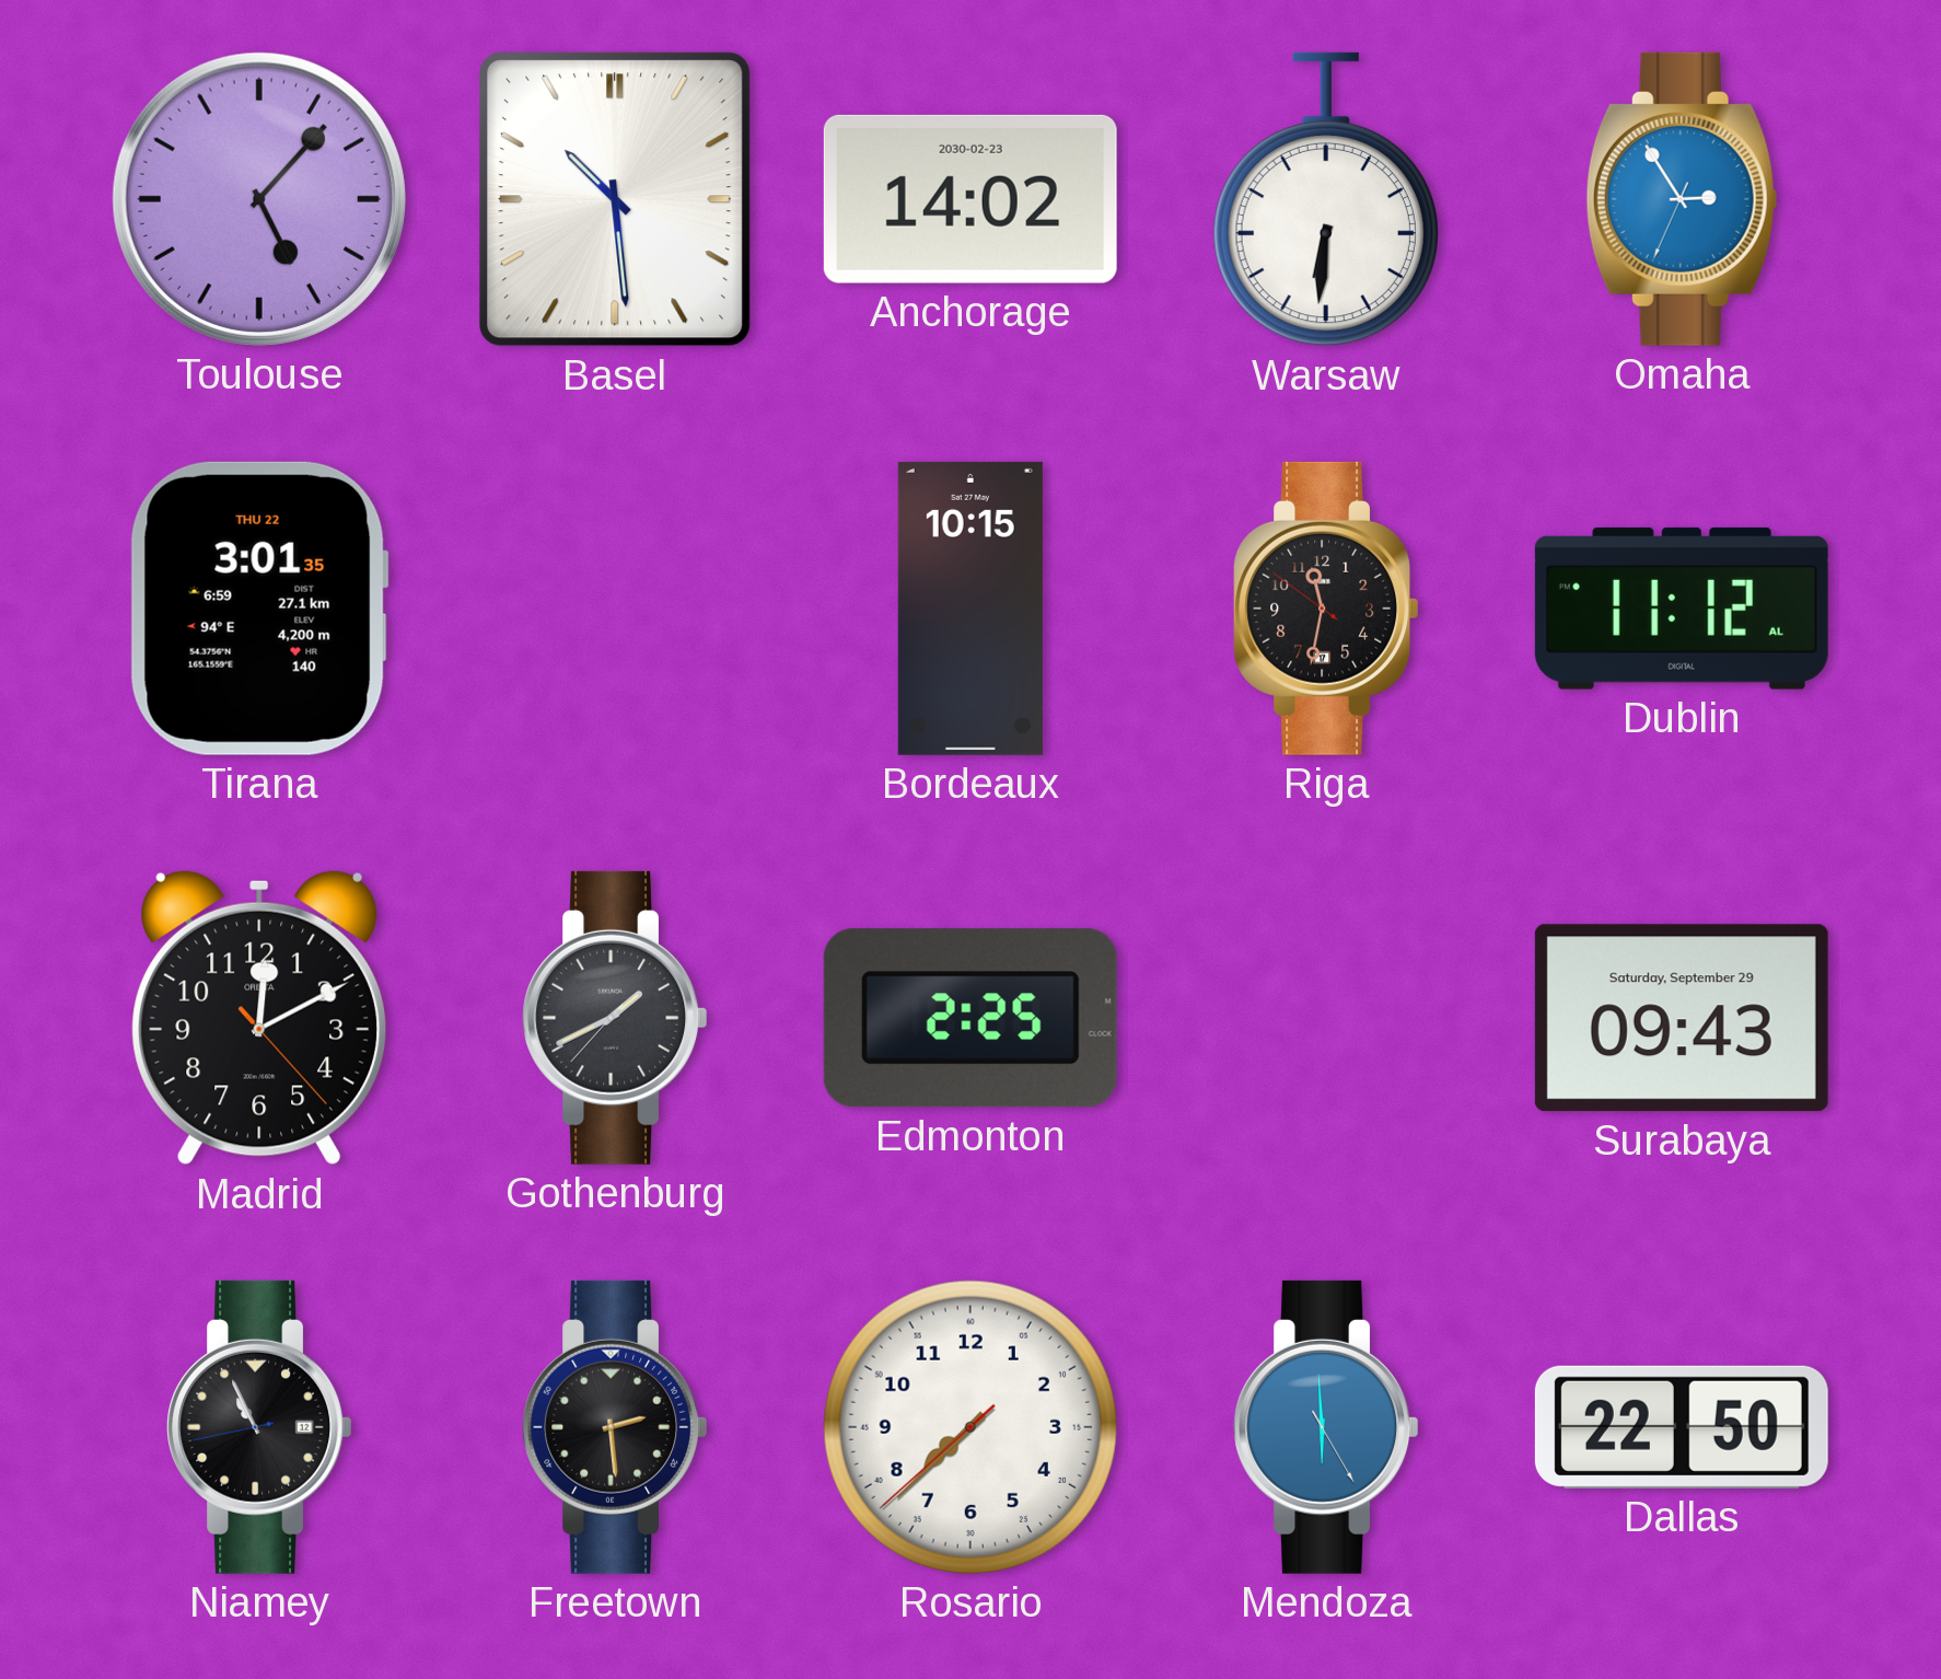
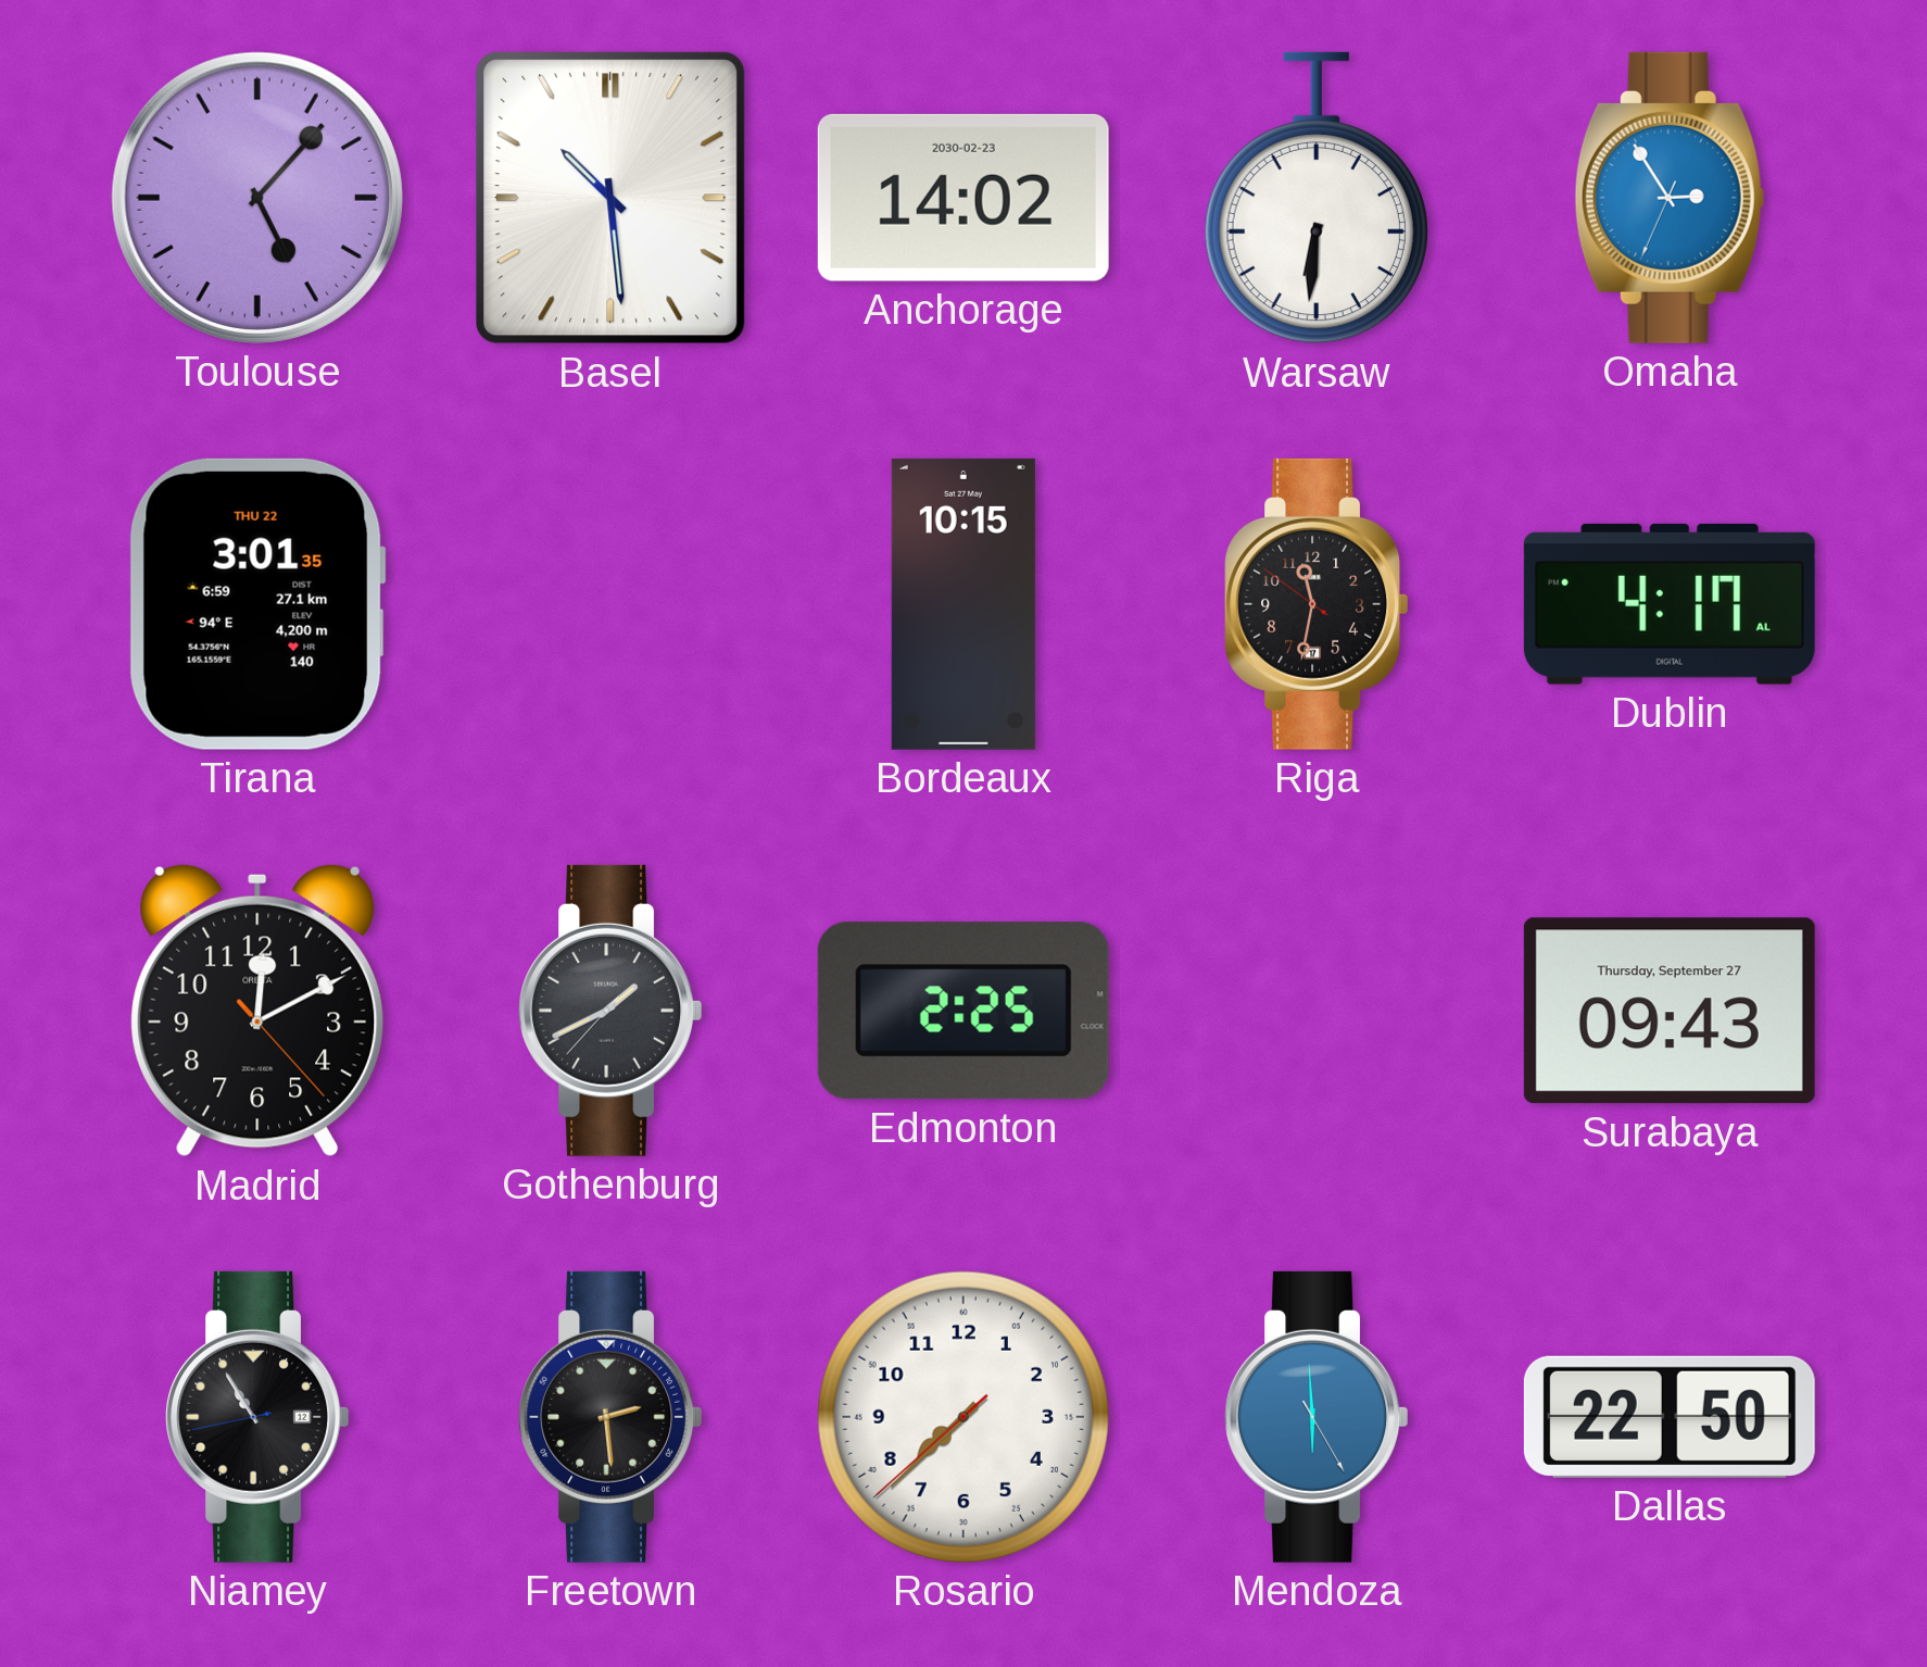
Dublin: 11:12 -> 4:17 (1670, 604)
Surabaya date: Saturday, September 29 -> Thursday, September 27 (1670, 1011)
Niamey: 10:55 -> 10:54 (256, 1417)
